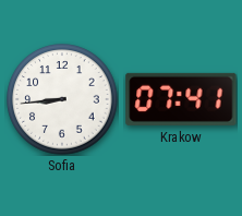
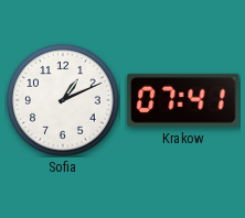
Sofia: 8:44 -> 1:11 (63, 100)
